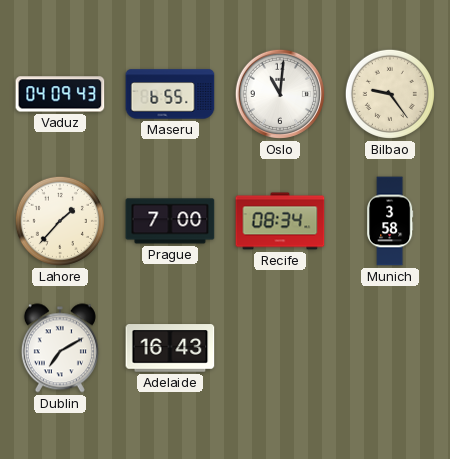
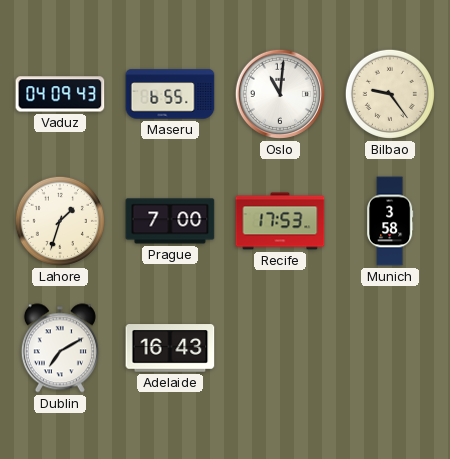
Lahore: 1:37 -> 1:33 (60, 221)
Recife: 08:34 -> 17:53 (280, 221)
